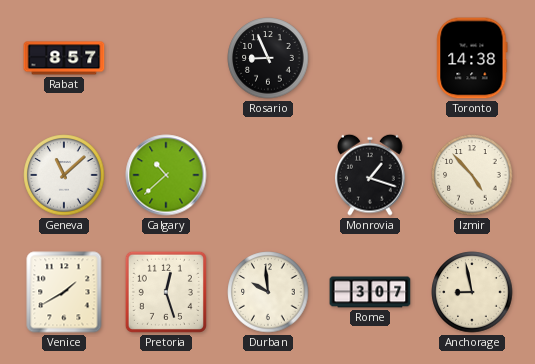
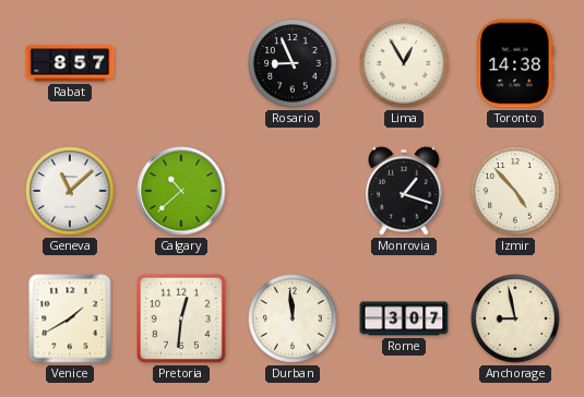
Lima: none -> 12:55 (404, 63)
Pretoria: 12:27 -> 12:31 (181, 318)
Durban: 9:59 -> 11:59 (293, 318)
